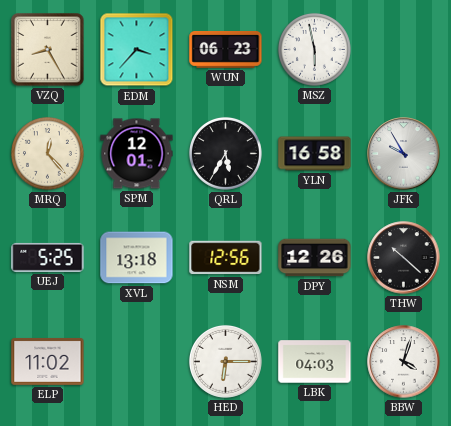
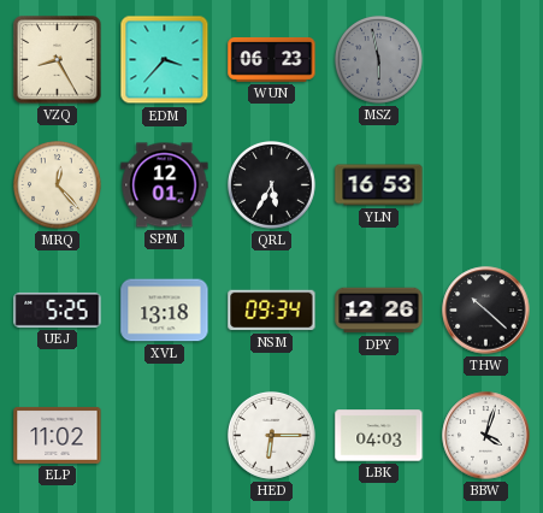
MSZ dial: white -> grey (378, 59)
YLN: 16:58 -> 16:53 (379, 185)
JFK: 9:55 -> none (404, 154)
NSM: 12:56 -> 09:34 (272, 311)
